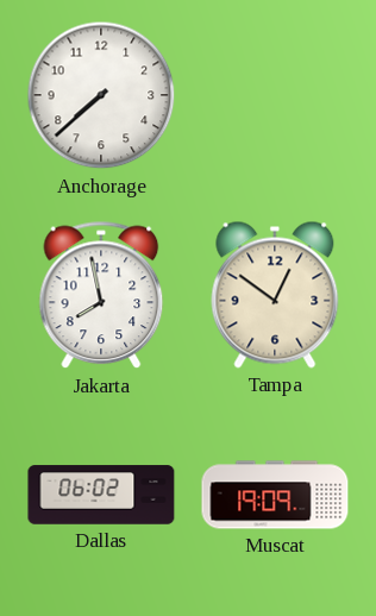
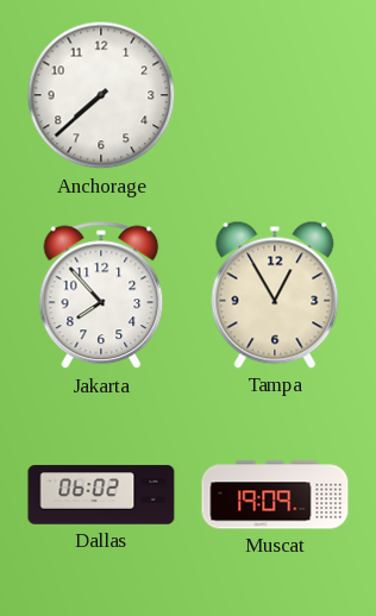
Jakarta: 7:58 -> 7:53 (101, 295)
Tampa: 12:51 -> 12:55 (275, 295)
